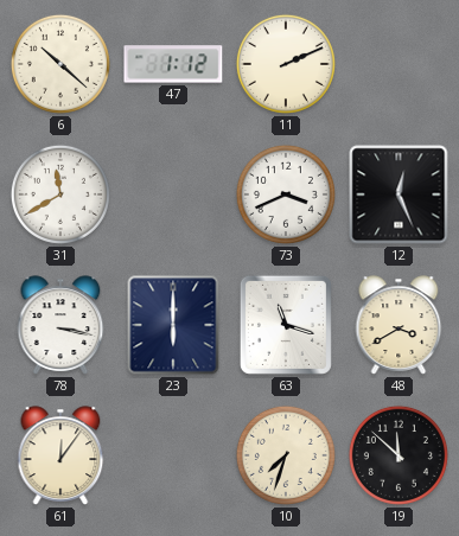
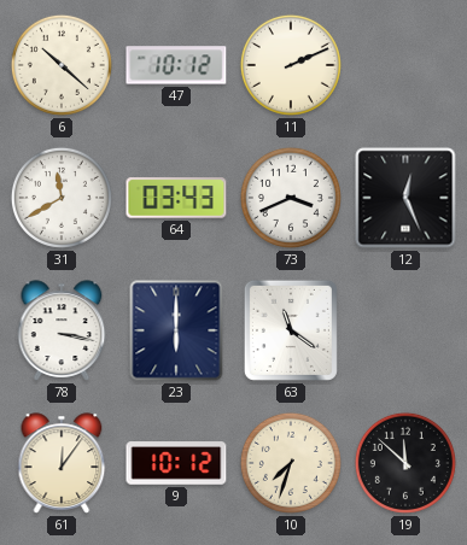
47: 1:12 -> 10:12 (176, 65)
64: none -> 03:43 (176, 198)
63: 11:18 -> 11:21 (291, 330)
48: 3:40 -> none (399, 325)
9: none -> 10:12 (176, 463)
